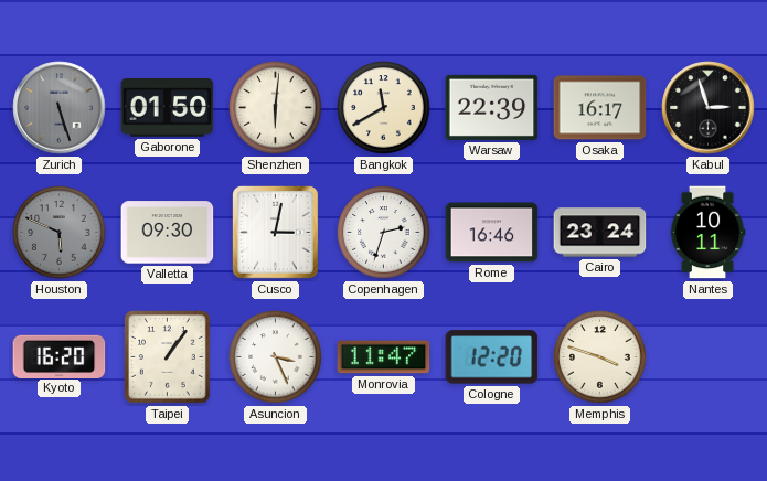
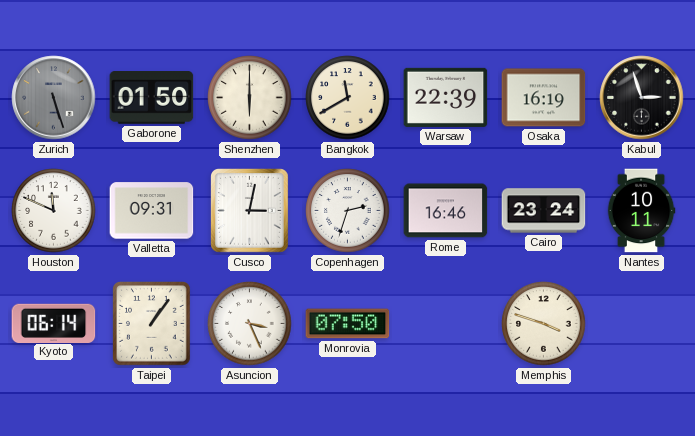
Shenzhen: 6:01 -> 6:00 (250, 98)
Osaka: 16:17 -> 16:19 (544, 98)
Houston: 5:49 -> 11:49 (54, 211)
Houston dial: grey -> white (54, 211)
Valletta: 09:30 -> 09:31 (152, 211)
Kyoto: 16:20 -> 06:14 (54, 323)
Monrovia: 11:47 -> 07:50 (348, 324)
Cologne: 12:20 -> none (492, 357)
